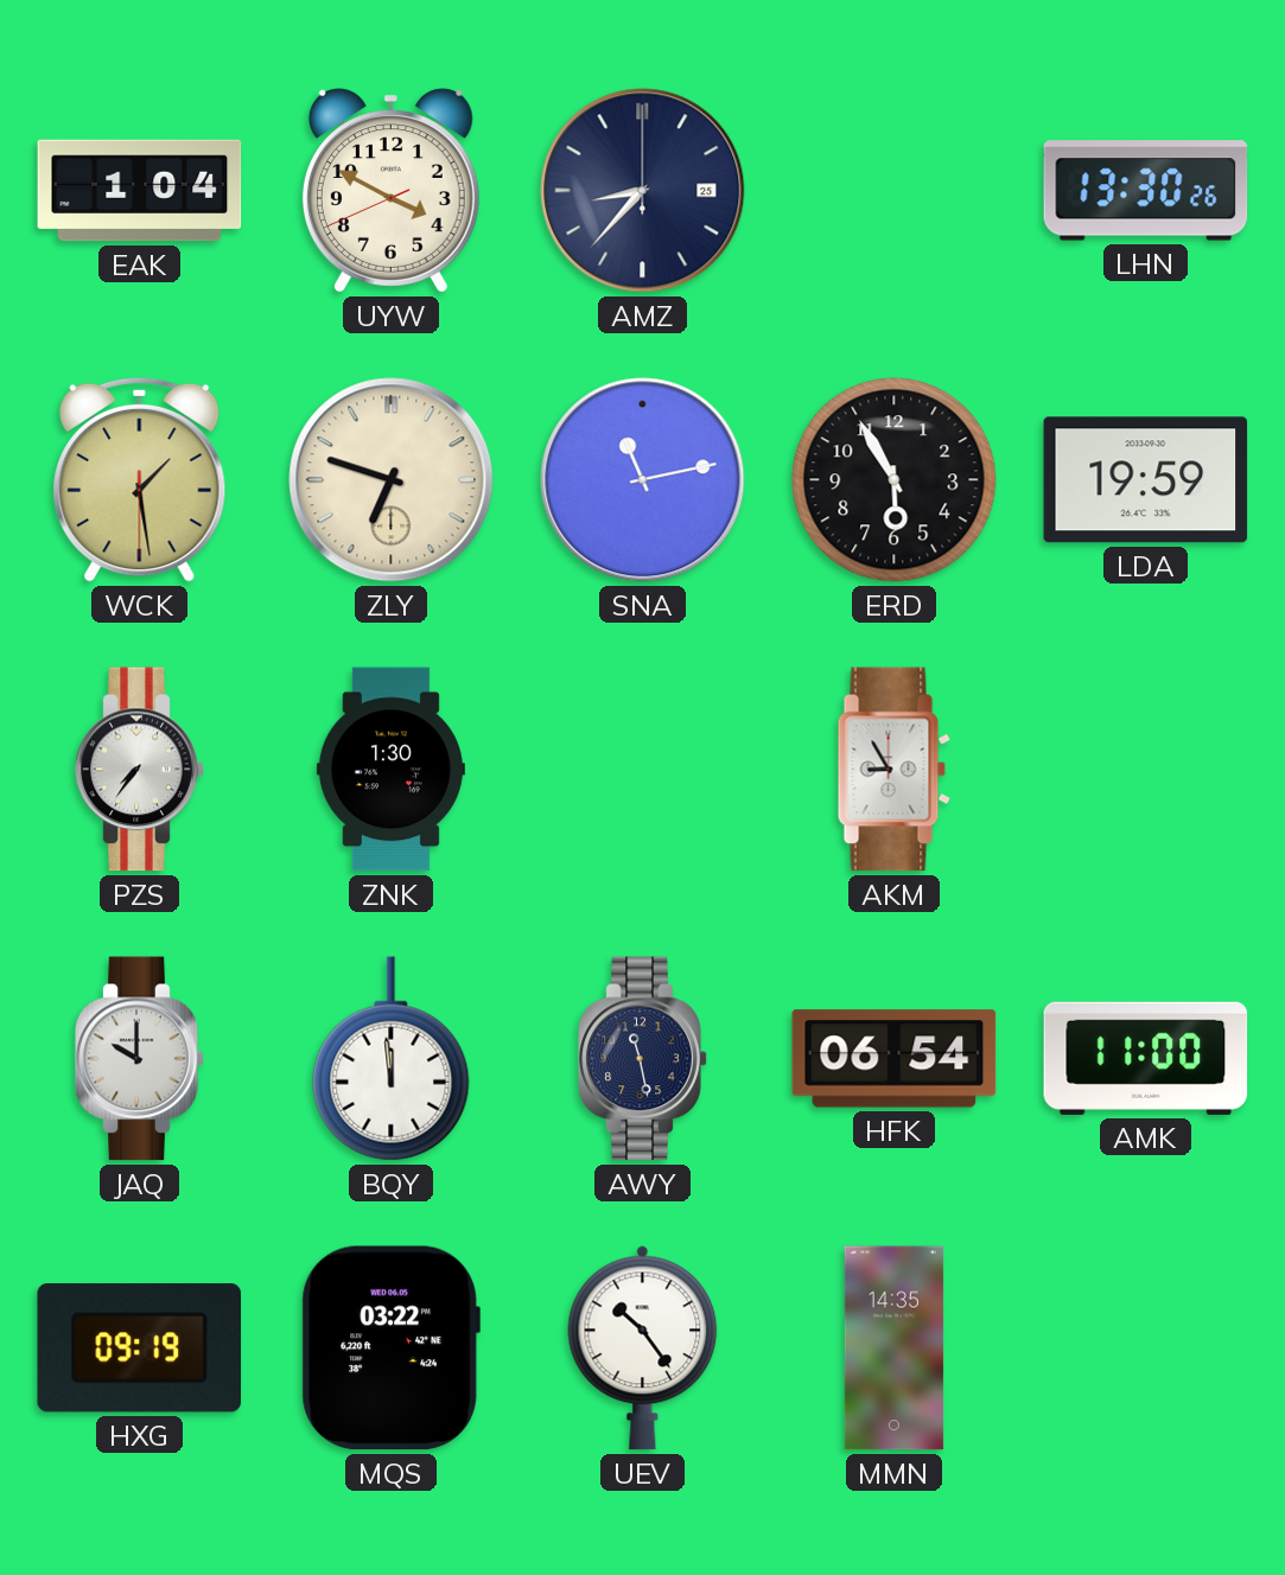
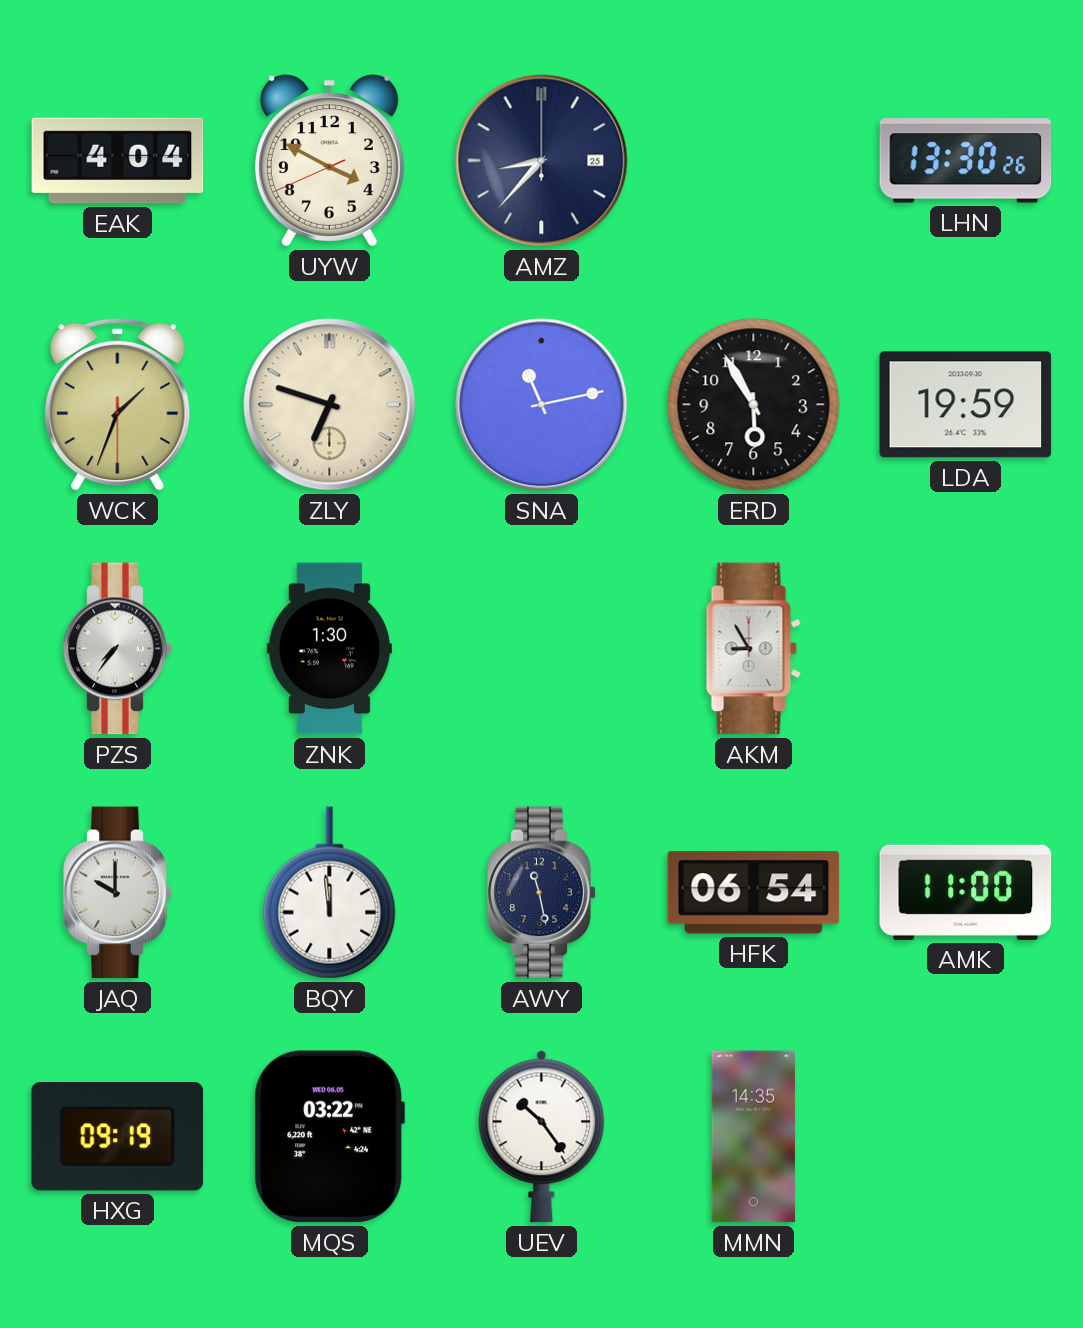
EAK: 1:04 -> 4:04 (118, 161)
WCK: 1:28 -> 1:33 (118, 404)
